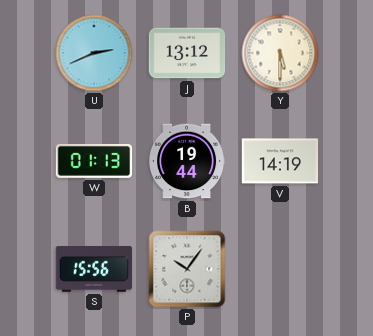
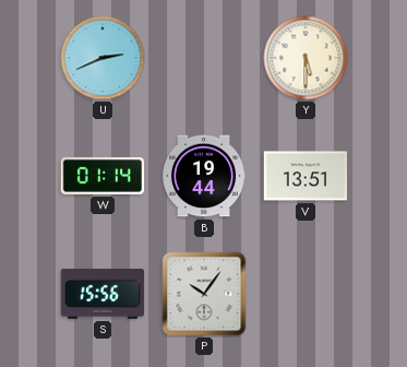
J: 13:12 -> none (187, 53)
W: 01:13 -> 01:14 (103, 176)
V: 14:19 -> 13:51 (306, 176)
